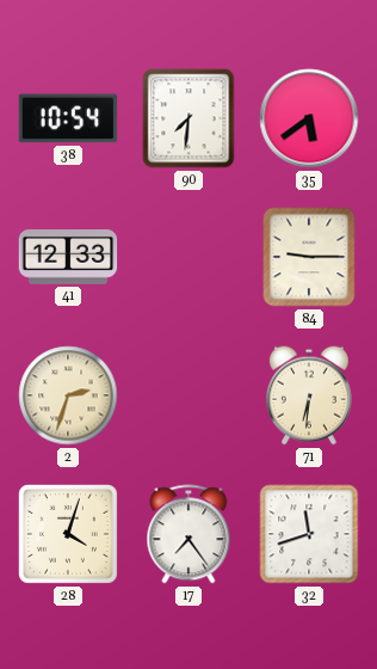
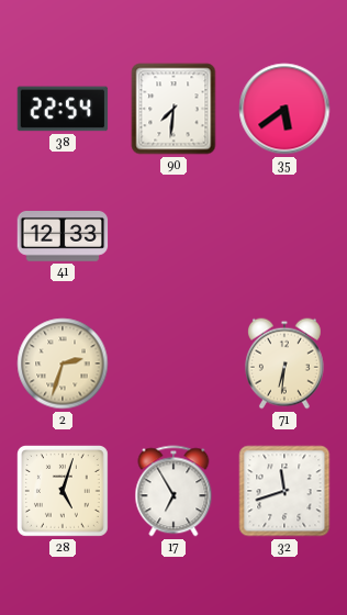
38: 10:54 -> 22:54 (63, 109)
84: 9:15 -> none (309, 257)
28: 4:03 -> 5:03 (64, 492)
17: 7:24 -> 6:55 (173, 491)
